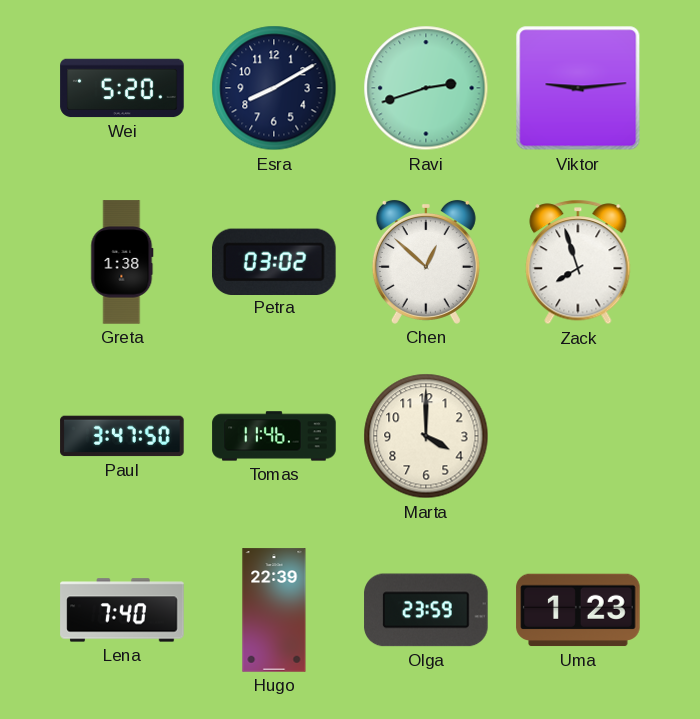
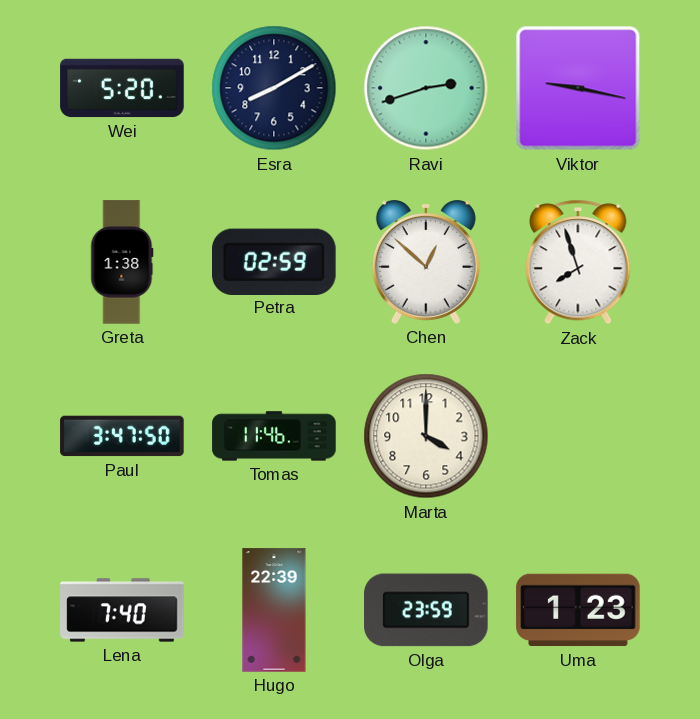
Viktor: 9:14 -> 9:17 (578, 88)
Petra: 03:02 -> 02:59 (275, 261)
